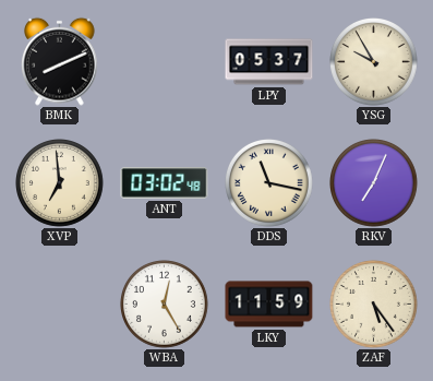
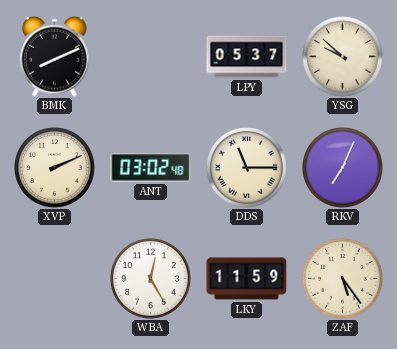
YSG: 9:55 -> 9:52 (343, 57)
XVP: 6:59 -> 2:11 (55, 168)
DDS: 11:17 -> 11:15 (247, 168)
